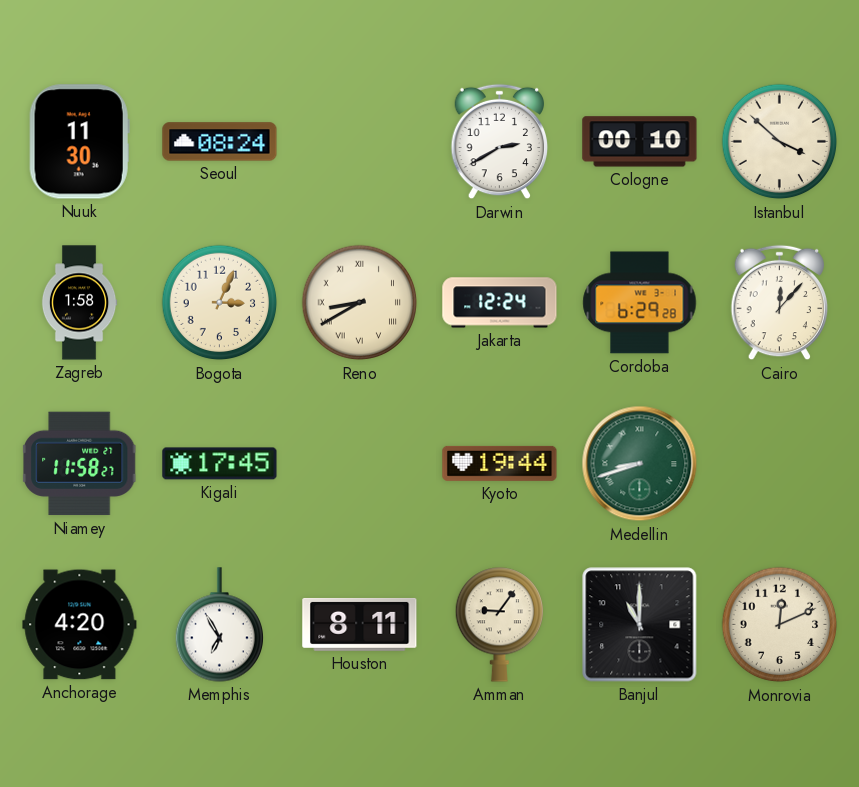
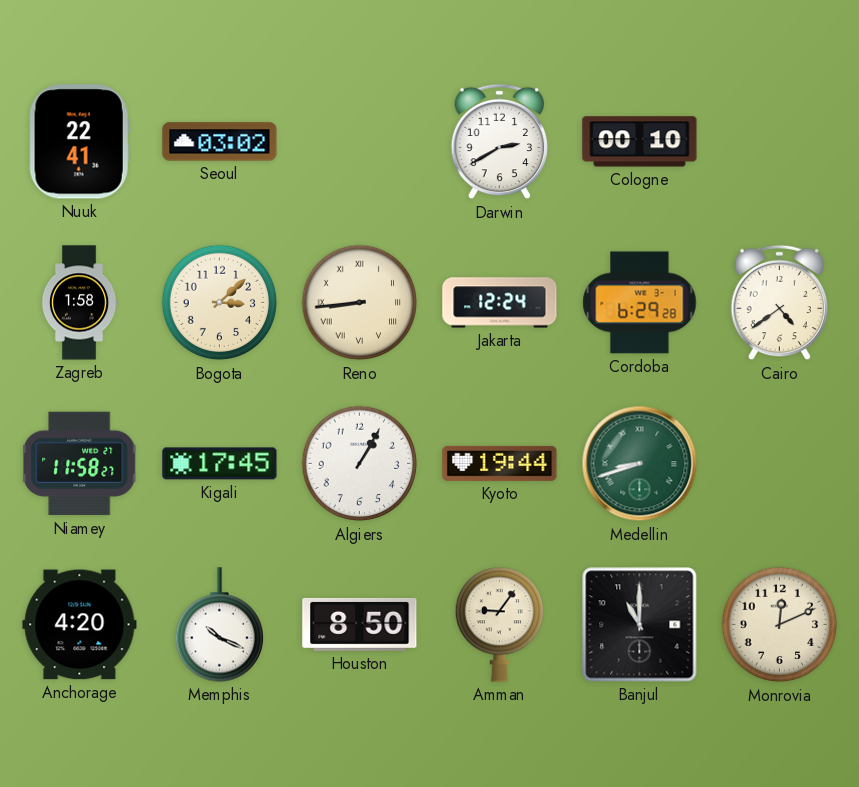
Nuuk: 11:30 -> 22:41 (79, 142)
Seoul: 08:24 -> 03:02 (220, 142)
Istanbul: 3:52 -> none (780, 142)
Bogota: 3:04 -> 3:08 (220, 303)
Reno: 8:40 -> 8:44 (360, 303)
Cairo: 12:07 -> 4:39 (780, 303)
Algiers: none -> 1:05 (360, 464)
Memphis: 6:55 -> 10:19 (219, 625)
Houston: 8:11 -> 8:50 (360, 624)
